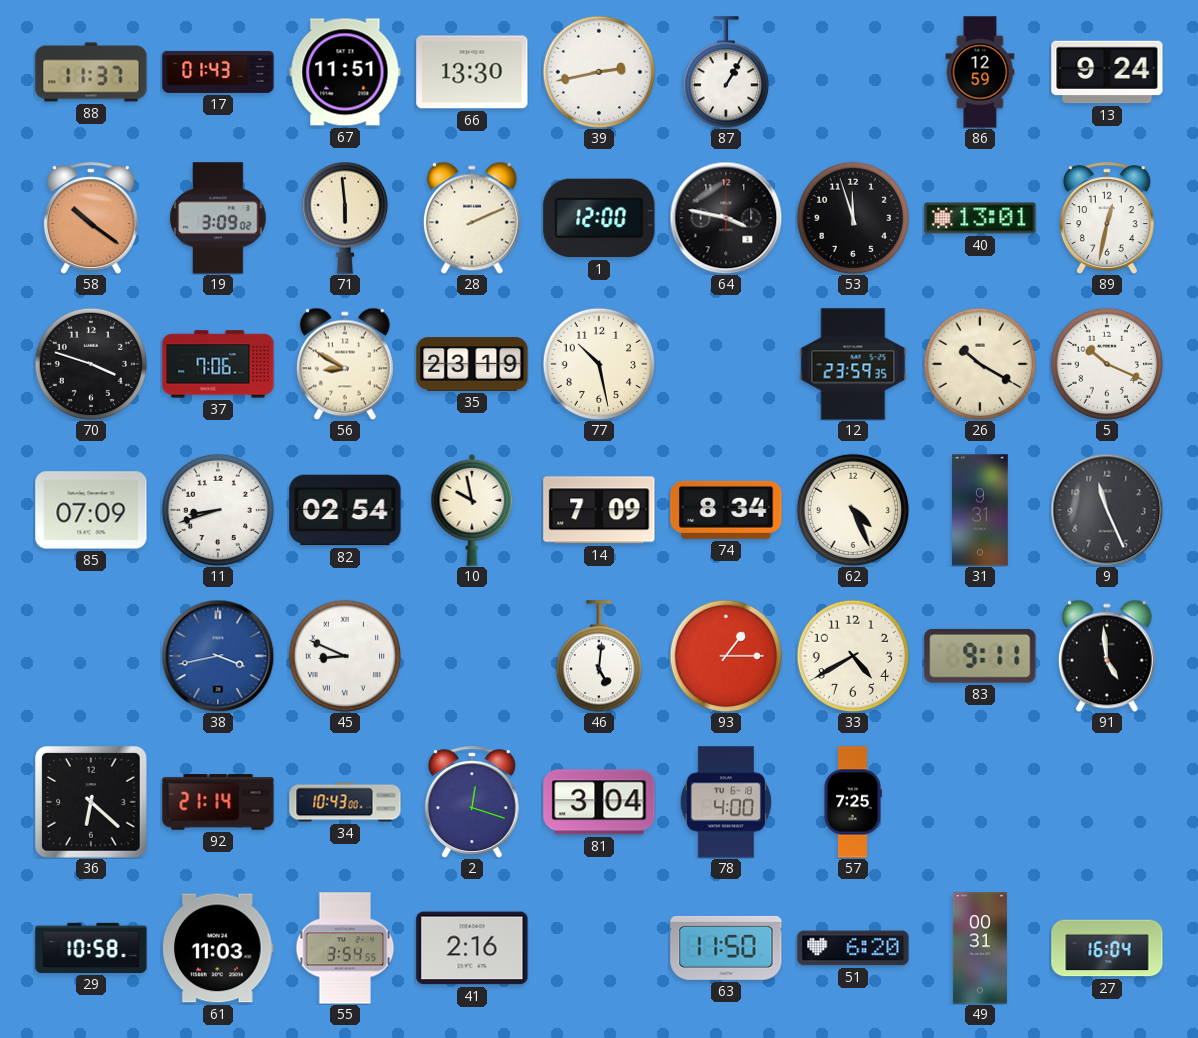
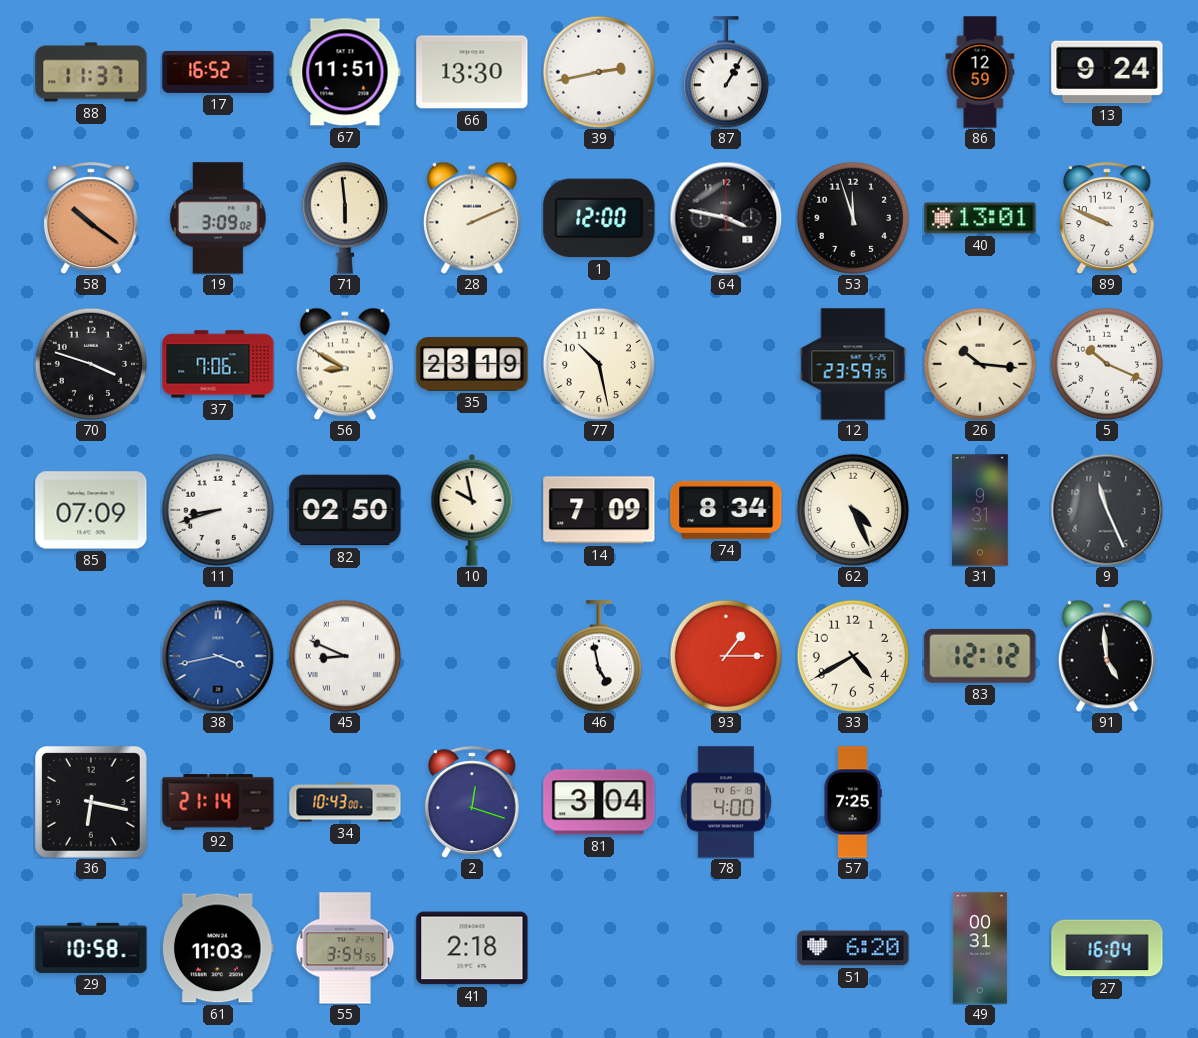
17: 01:43 -> 16:52 (218, 72)
89: 12:32 -> 9:49 (1107, 218)
26: 10:20 -> 10:16 (979, 363)
82: 02:54 -> 02:50 (345, 510)
46: 5:01 -> 4:58 (599, 656)
83: 9:11 -> 12:12 (980, 656)
36: 6:22 -> 6:17 (92, 803)
41: 2:16 -> 2:18 (472, 948)
63: 11:50 -> none (726, 948)
